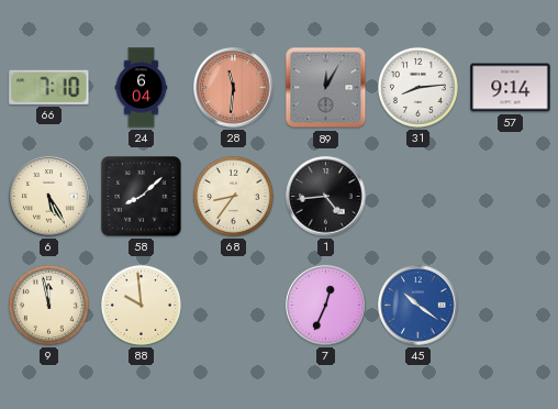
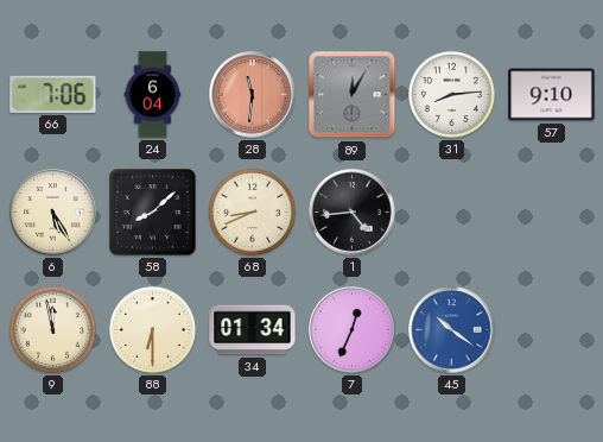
66: 7:10 -> 7:06 (53, 94)
57: 9:14 -> 9:10 (552, 95)
68: 8:36 -> 8:41 (252, 211)
88: 9:59 -> 6:30 (152, 329)
34: none -> 01:34 (253, 330)
